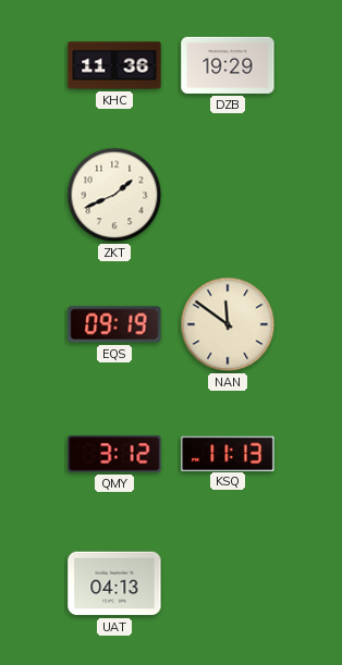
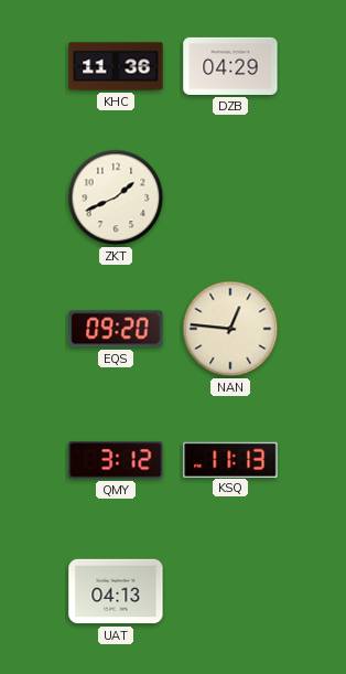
DZB: 19:29 -> 04:29 (230, 66)
EQS: 09:19 -> 09:20 (116, 329)
NAN: 11:51 -> 12:46 (230, 329)
